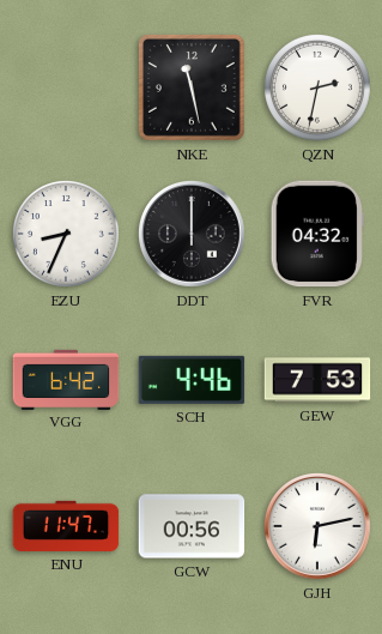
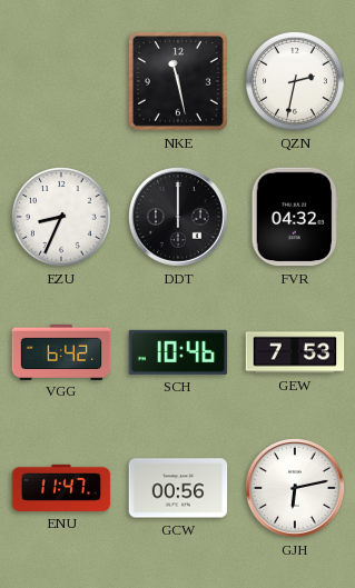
SCH: 4:46 -> 10:46 (178, 352)
